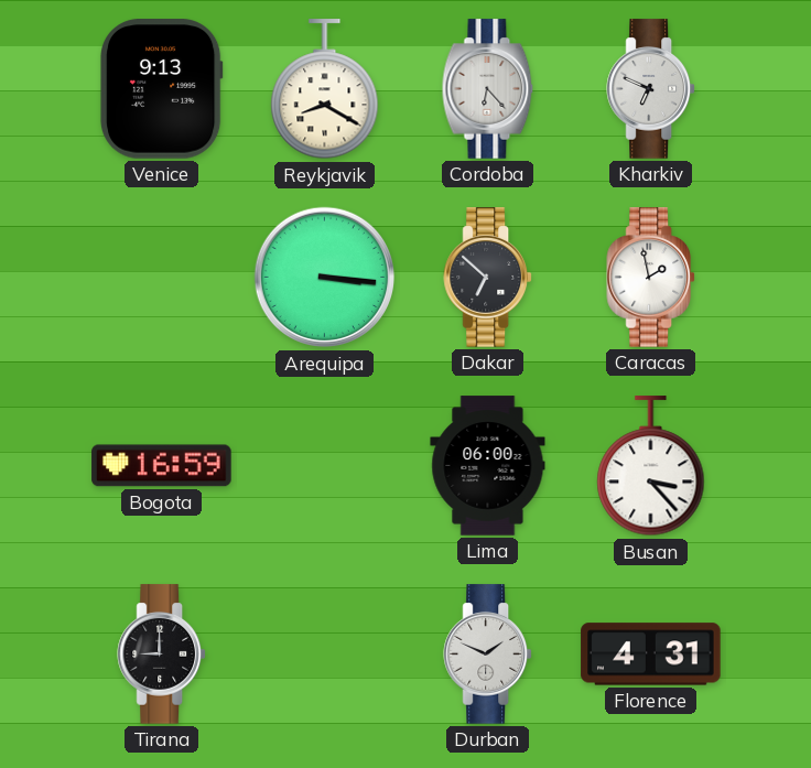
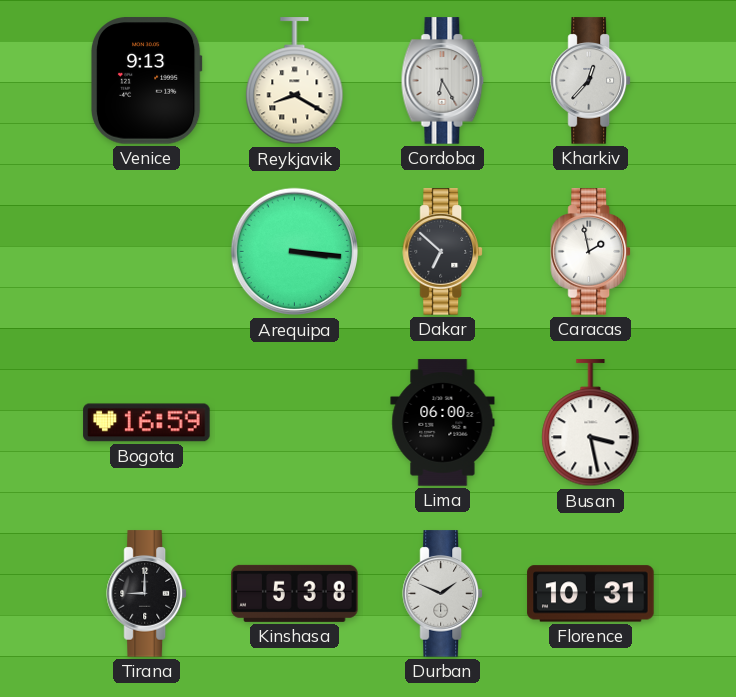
Cordoba: 6:23 -> 6:25 (443, 81)
Kharkiv: 6:49 -> 12:37 (590, 81)
Busan: 3:23 -> 3:28 (591, 423)
Kinshasa: none -> 5:38 (295, 593)
Florence: 4:31 -> 10:31 (591, 594)
